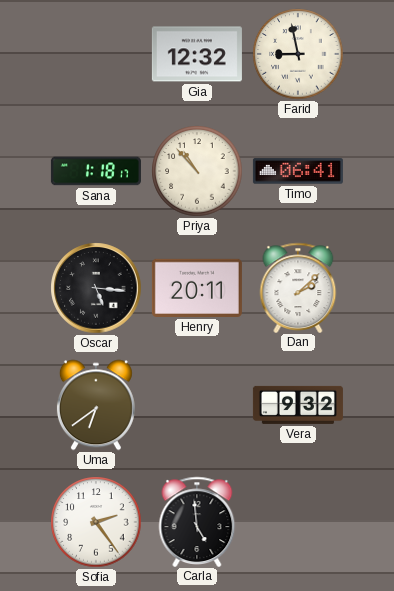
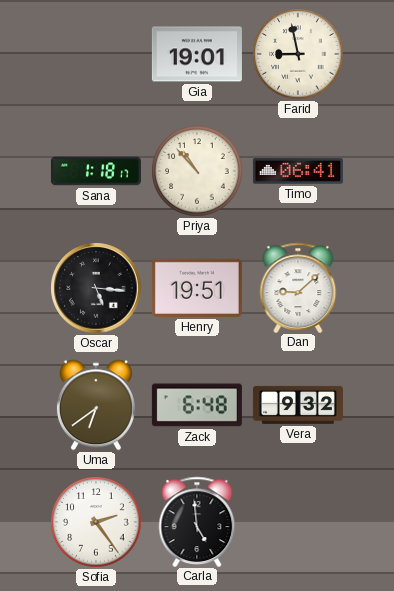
Gia: 12:32 -> 19:01 (197, 54)
Henry: 20:11 -> 19:51 (197, 288)
Dan: 2:08 -> 9:08 (298, 287)
Zack: none -> 6:48 (197, 405)
